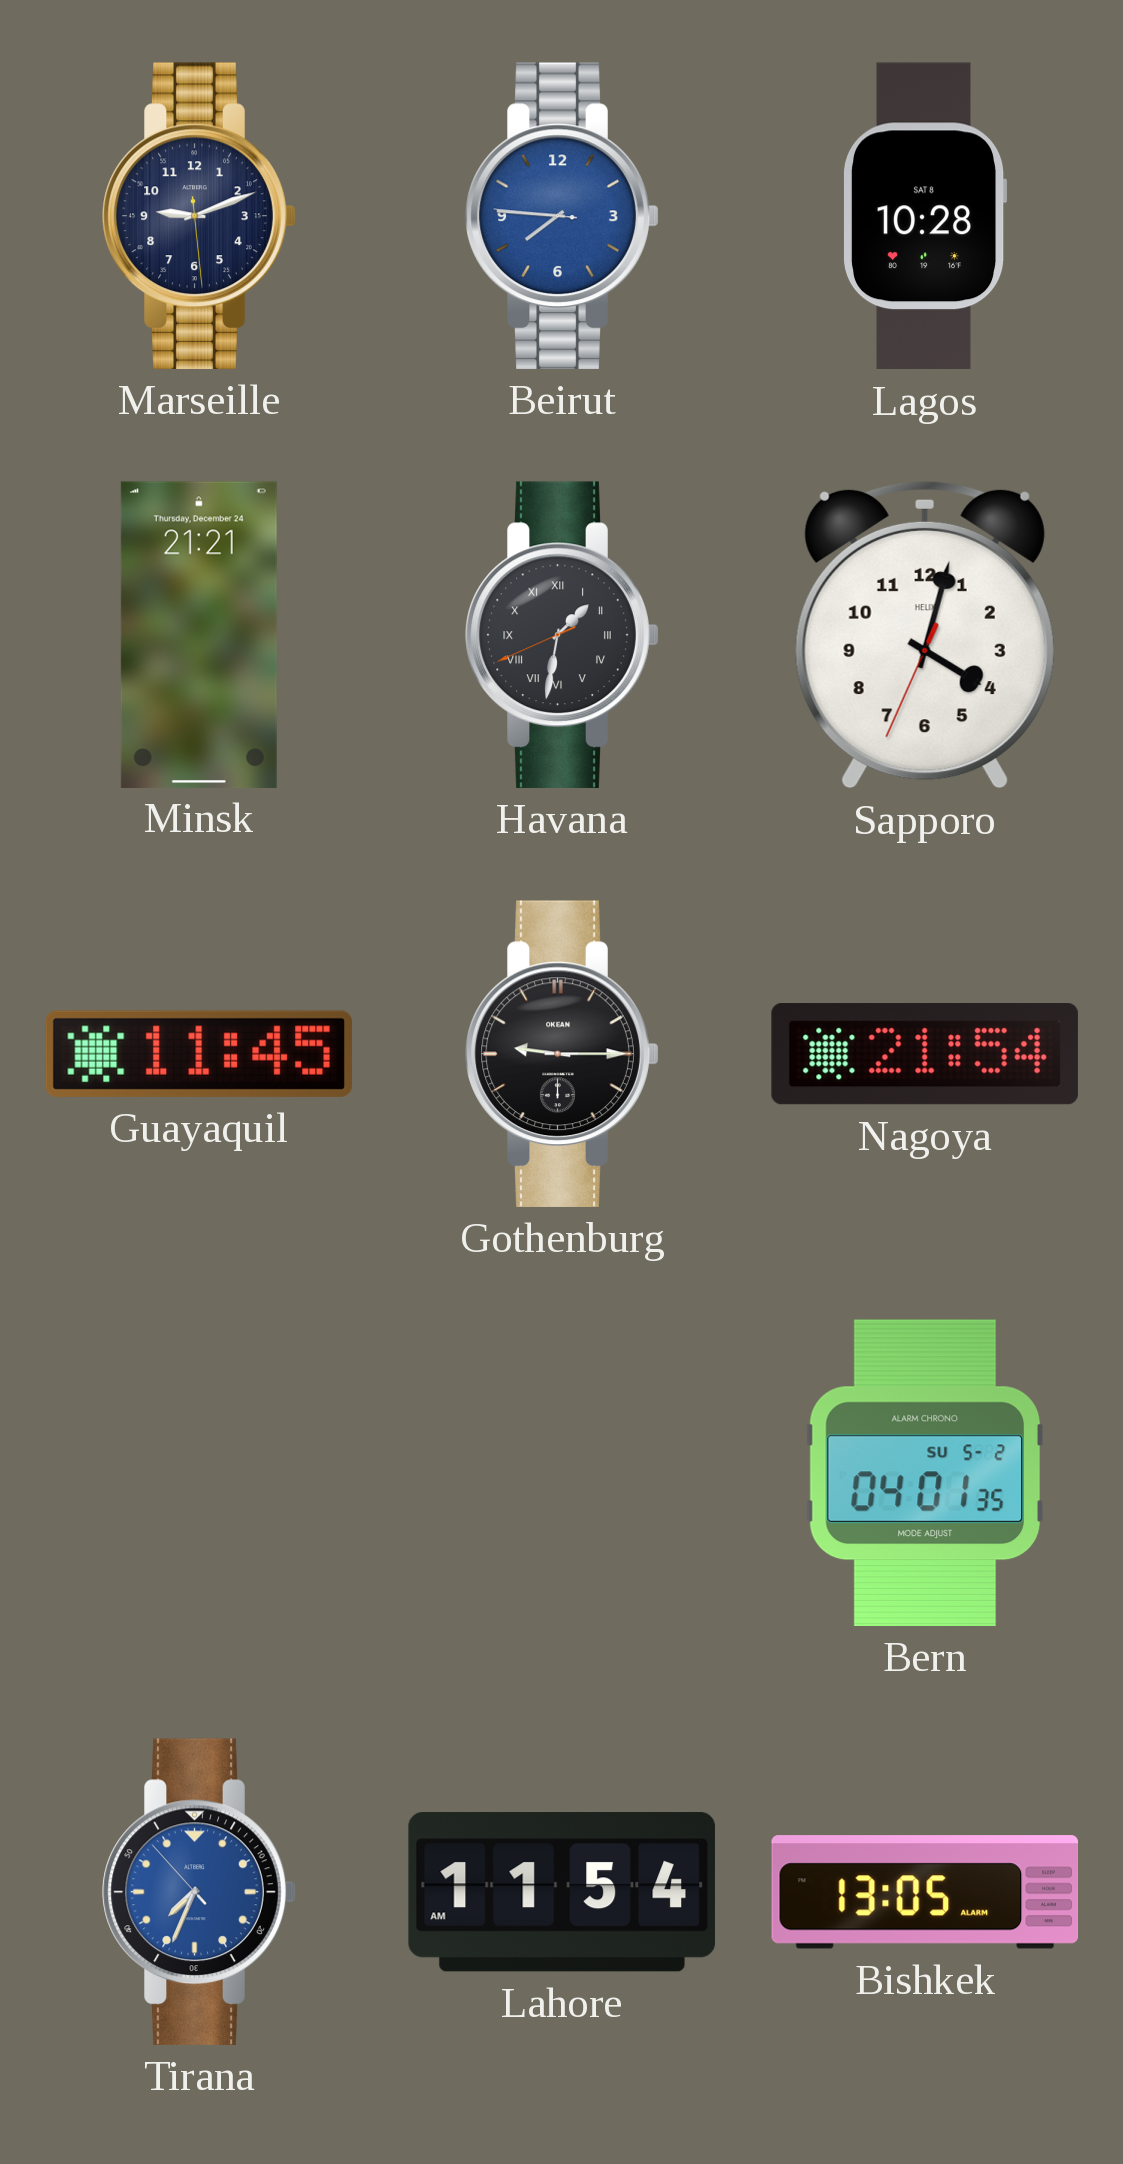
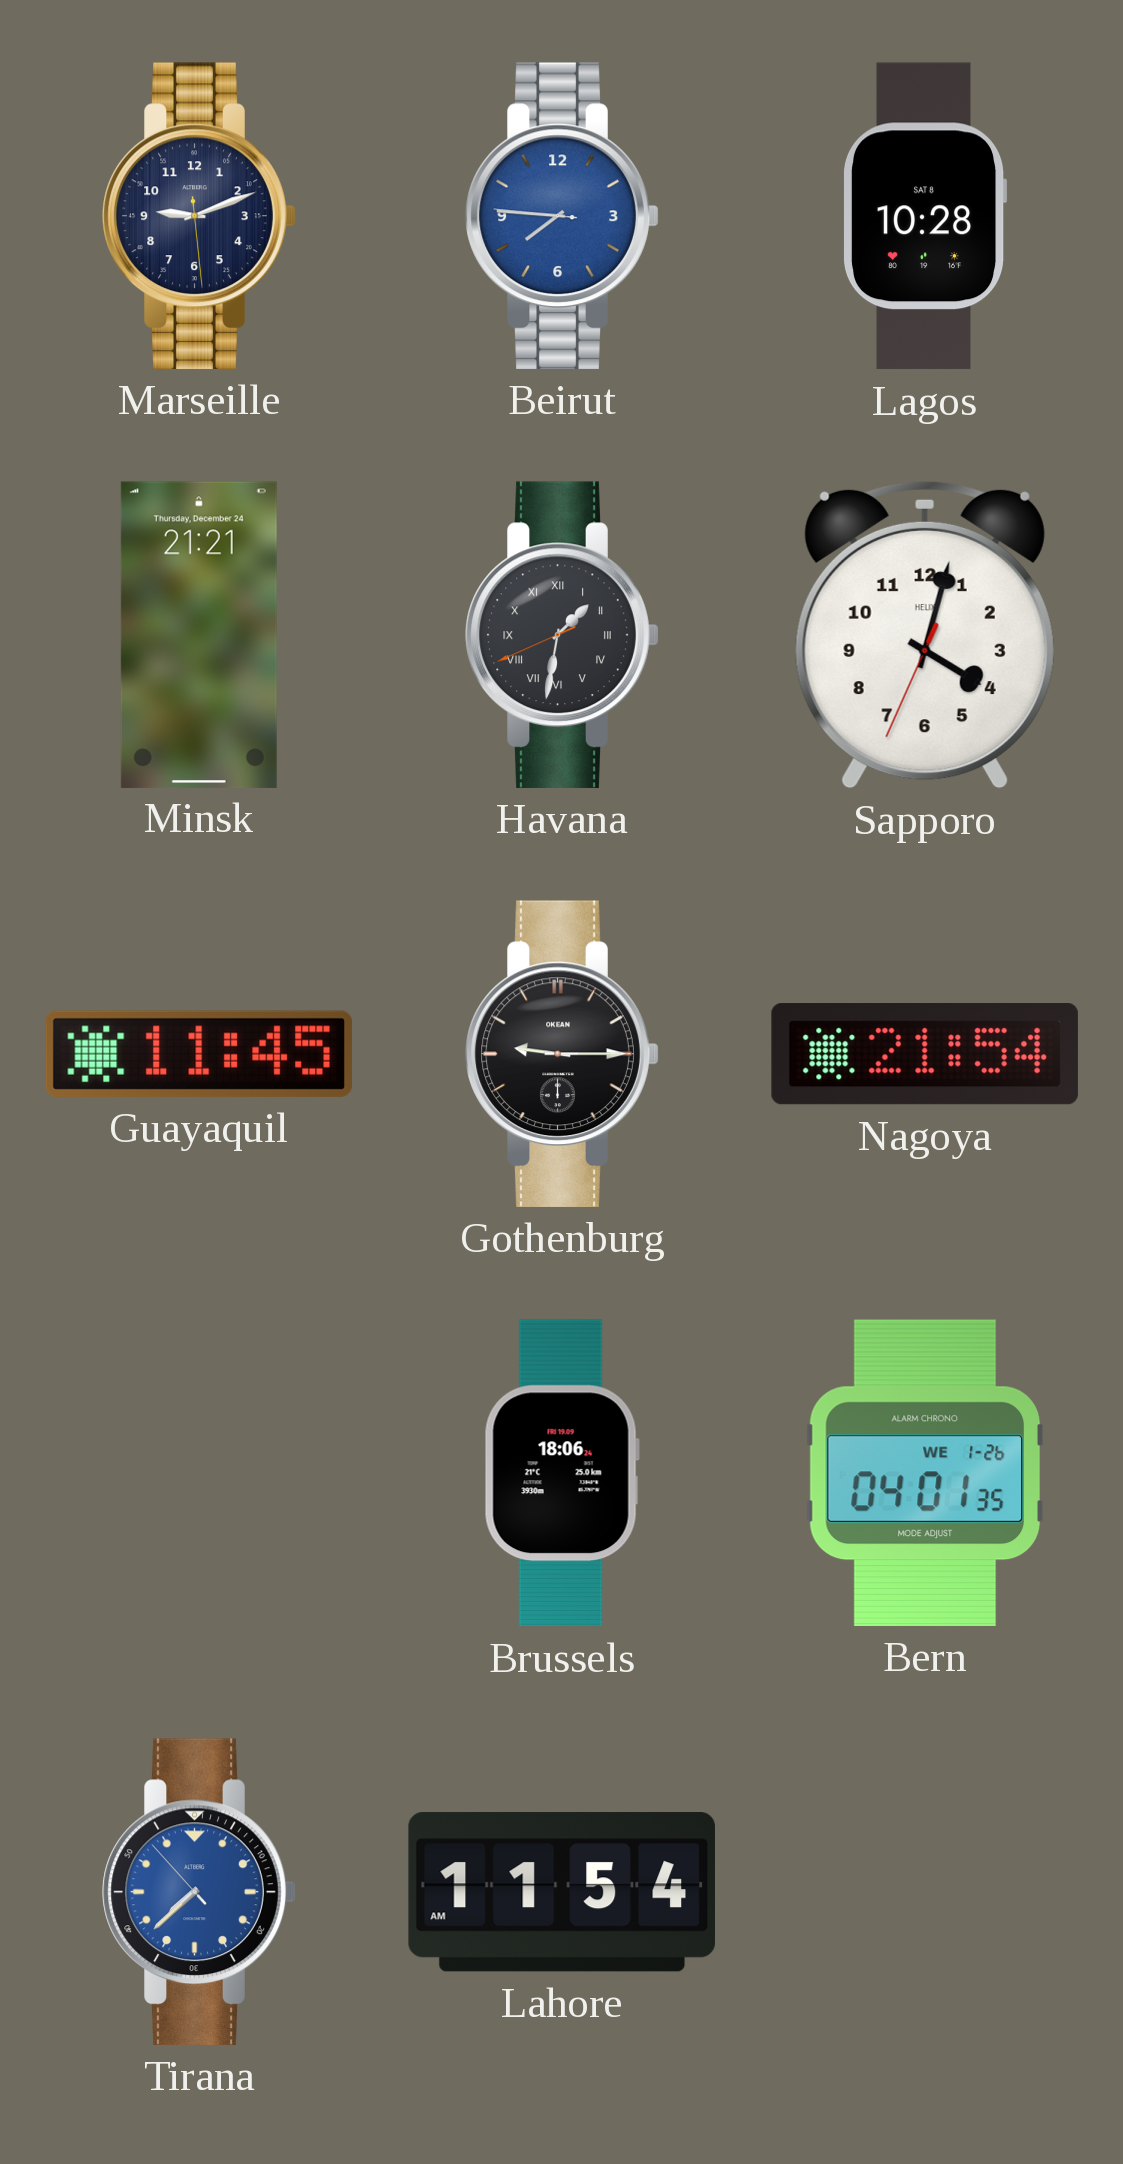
Brussels: none -> 18:06 (562, 1473)
Bern date: SU 5-2 -> WE 1-26 (924, 1473)
Tirana: 7:33 -> 7:37 (199, 1892)
Bishkek: 13:05 -> none (925, 1892)
